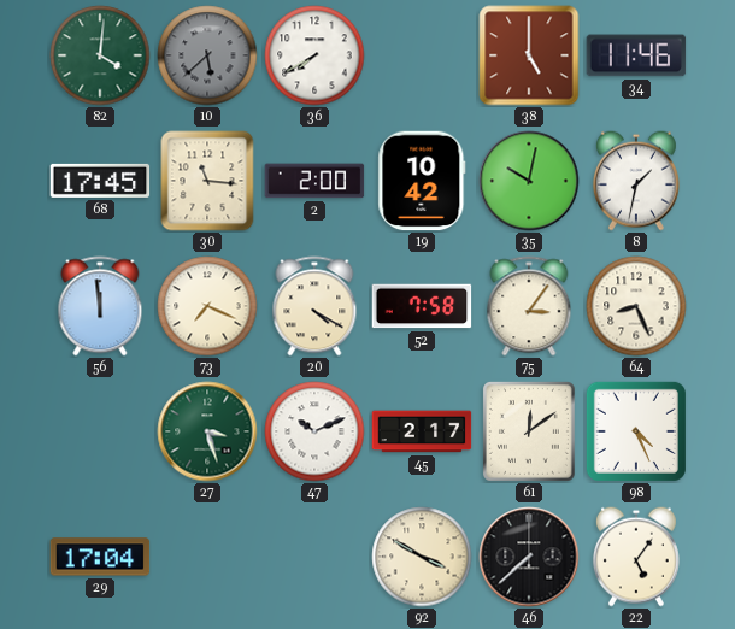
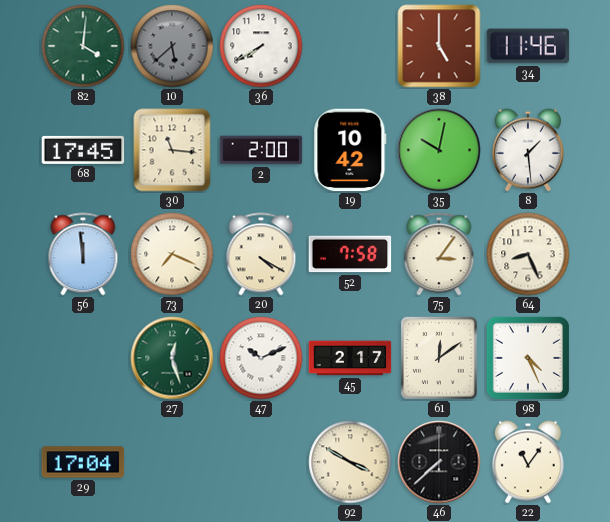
8: 1:32 -> 1:29 (528, 150)
27: 3:27 -> 12:27 (172, 358)
22: 5:06 -> 11:06 (528, 462)
